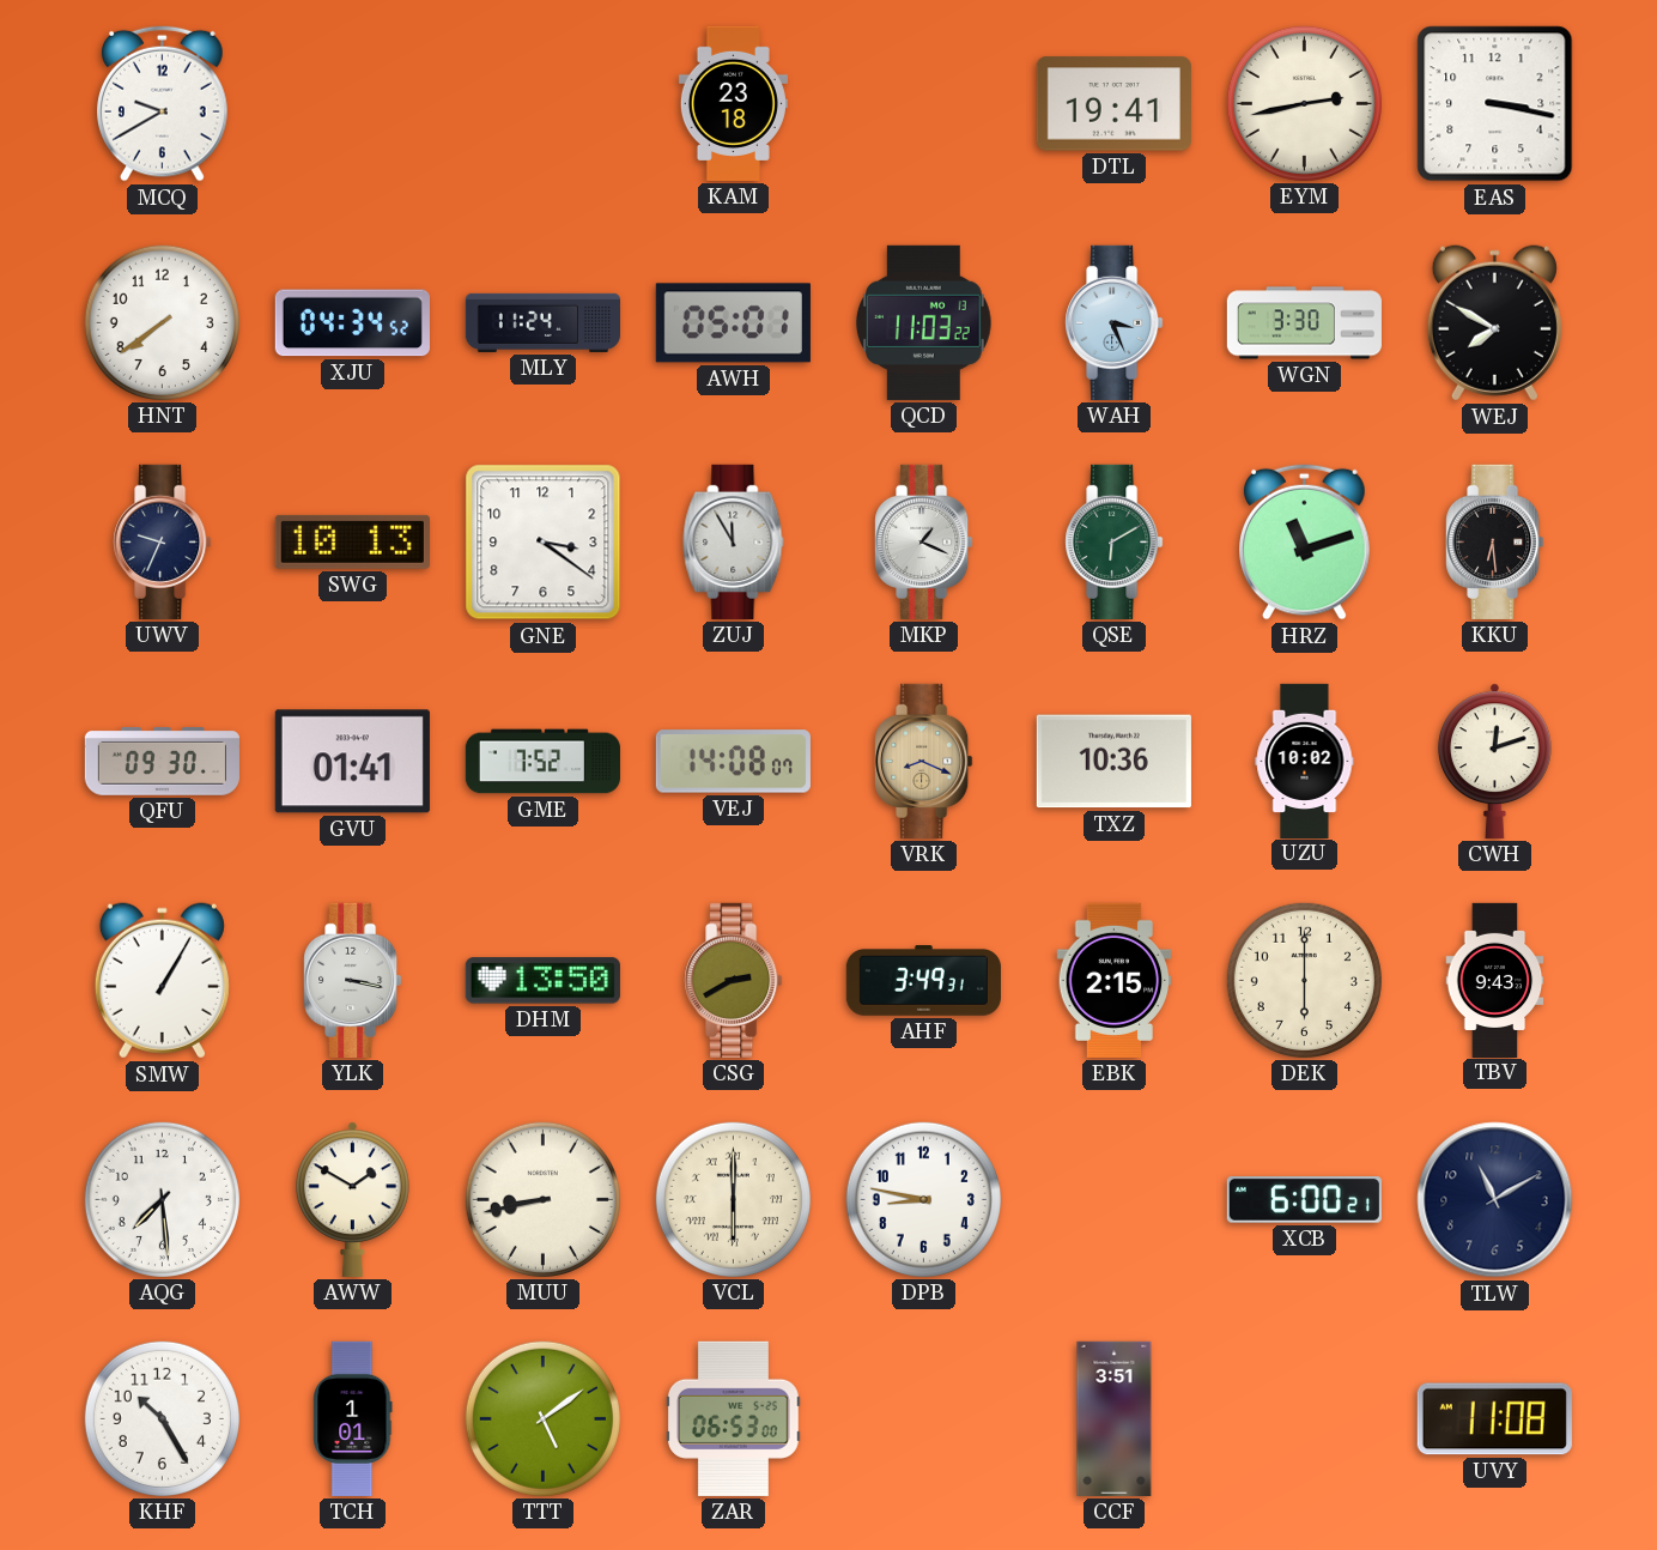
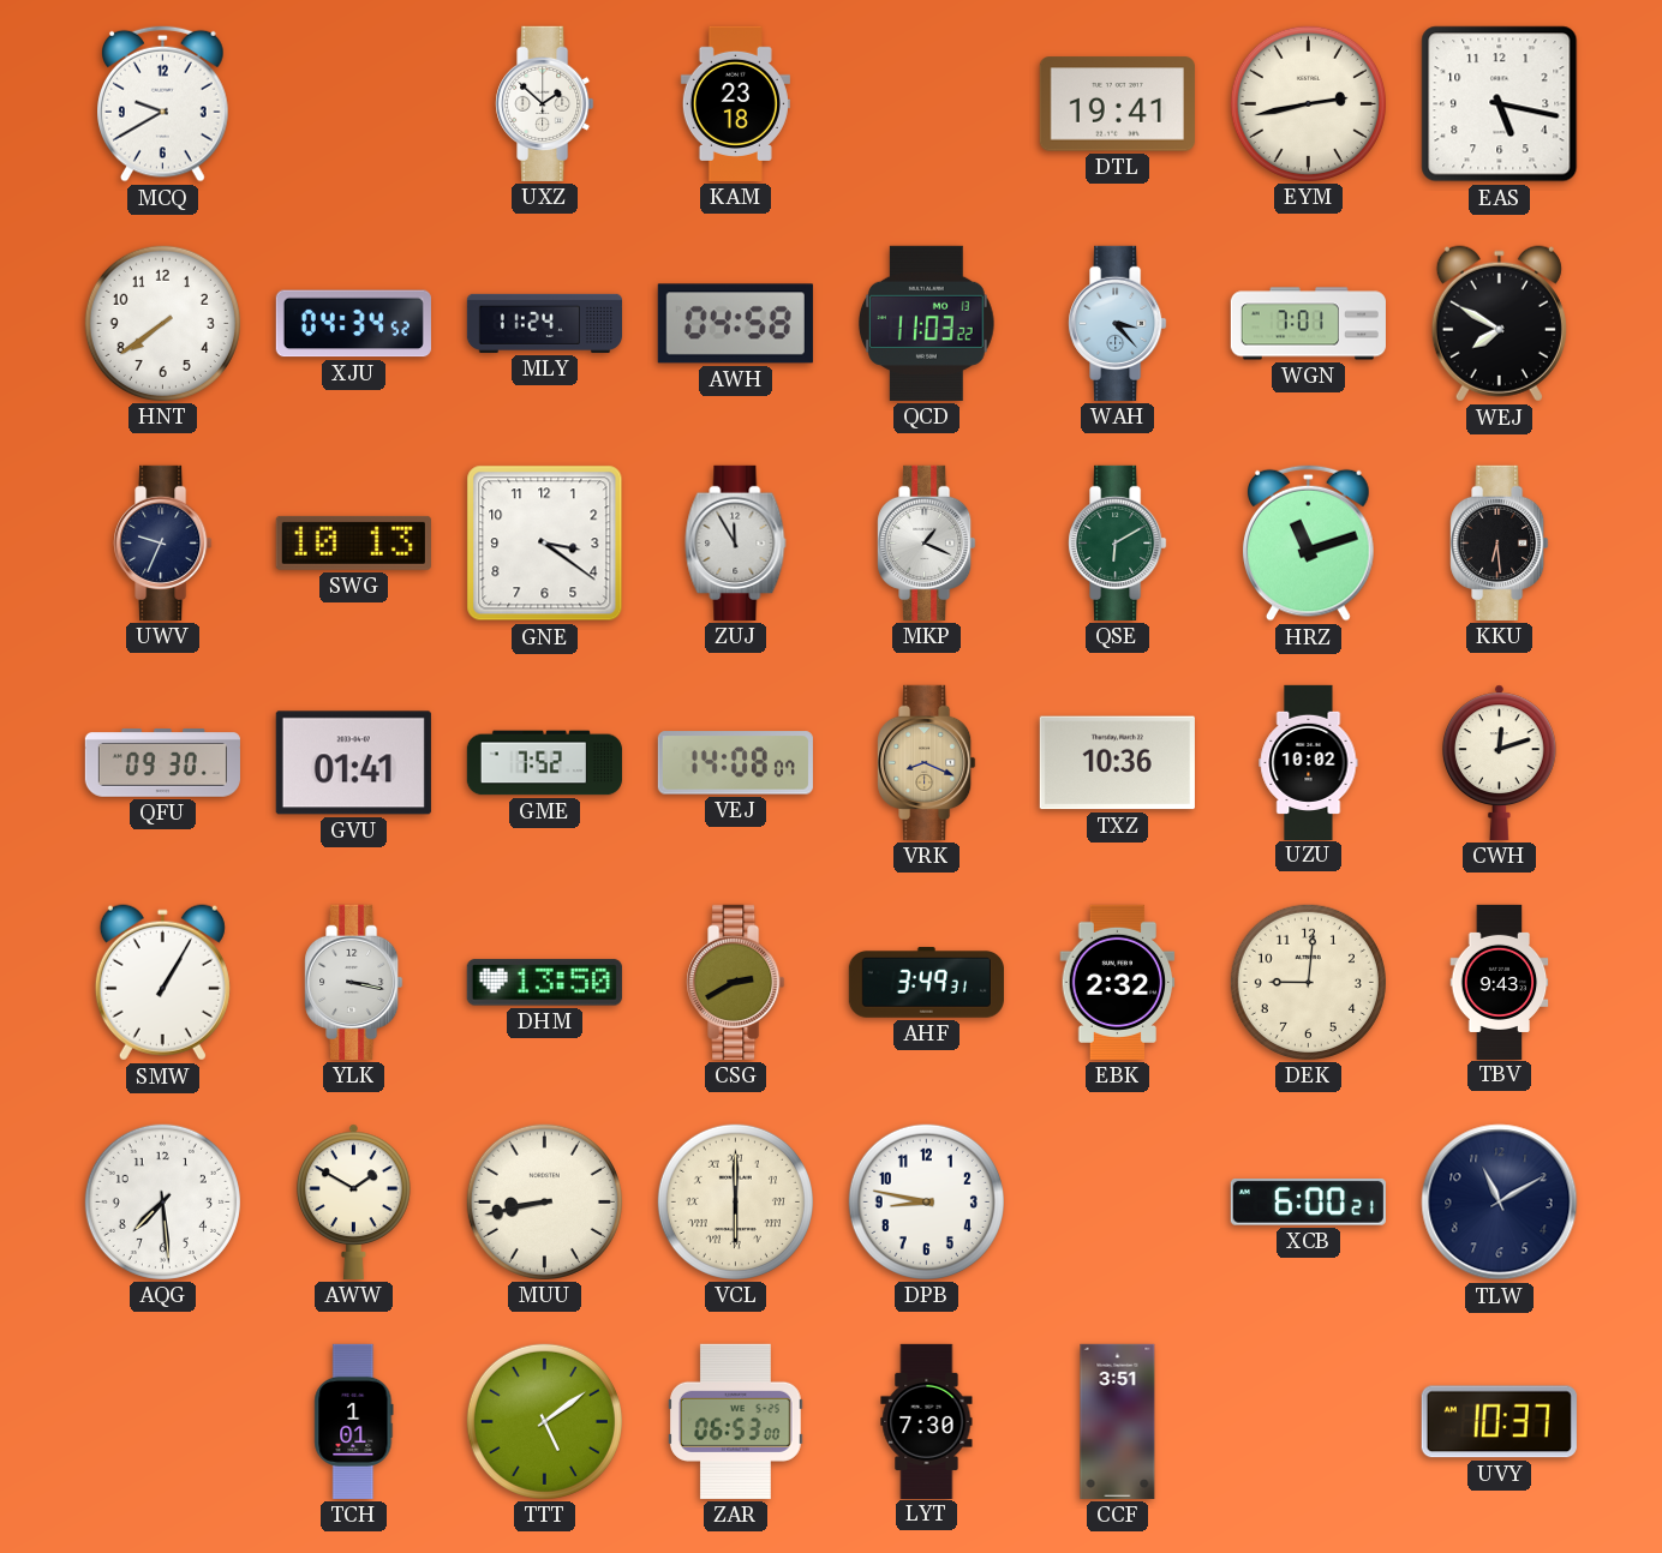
UXZ: none -> 1:52 (545, 103)
EAS: 3:17 -> 5:17 (1500, 104)
AWH: 05:01 -> 04:58 (735, 324)
WAH: 3:26 -> 3:23 (1118, 323)
WGN: 3:30 -> 7:01 (1308, 324)
EBK: 2:15 -> 2:32 (1118, 982)
DEK: 6:00 -> 9:01 (1308, 982)
KHF: 10:25 -> none (162, 1418)
LYT: none -> 7:30 (927, 1421)
UVY: 11:08 -> 10:37 (1499, 1422)
